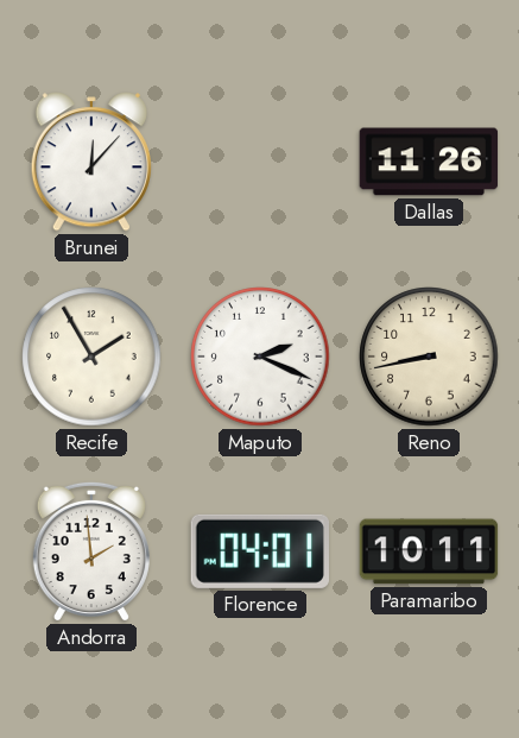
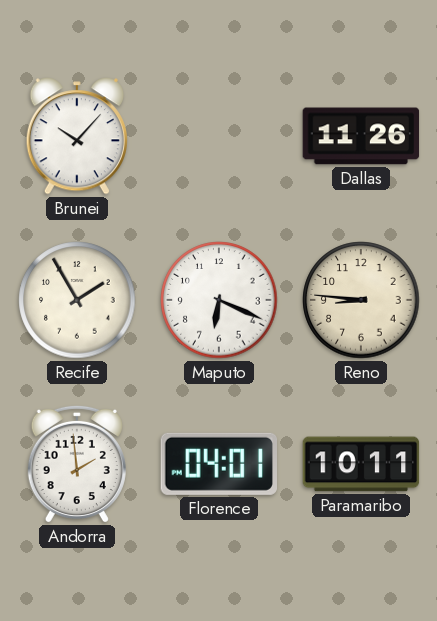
Brunei: 12:07 -> 10:07 (77, 136)
Maputo: 2:19 -> 6:19 (219, 300)
Reno: 8:43 -> 8:46 (361, 300)
